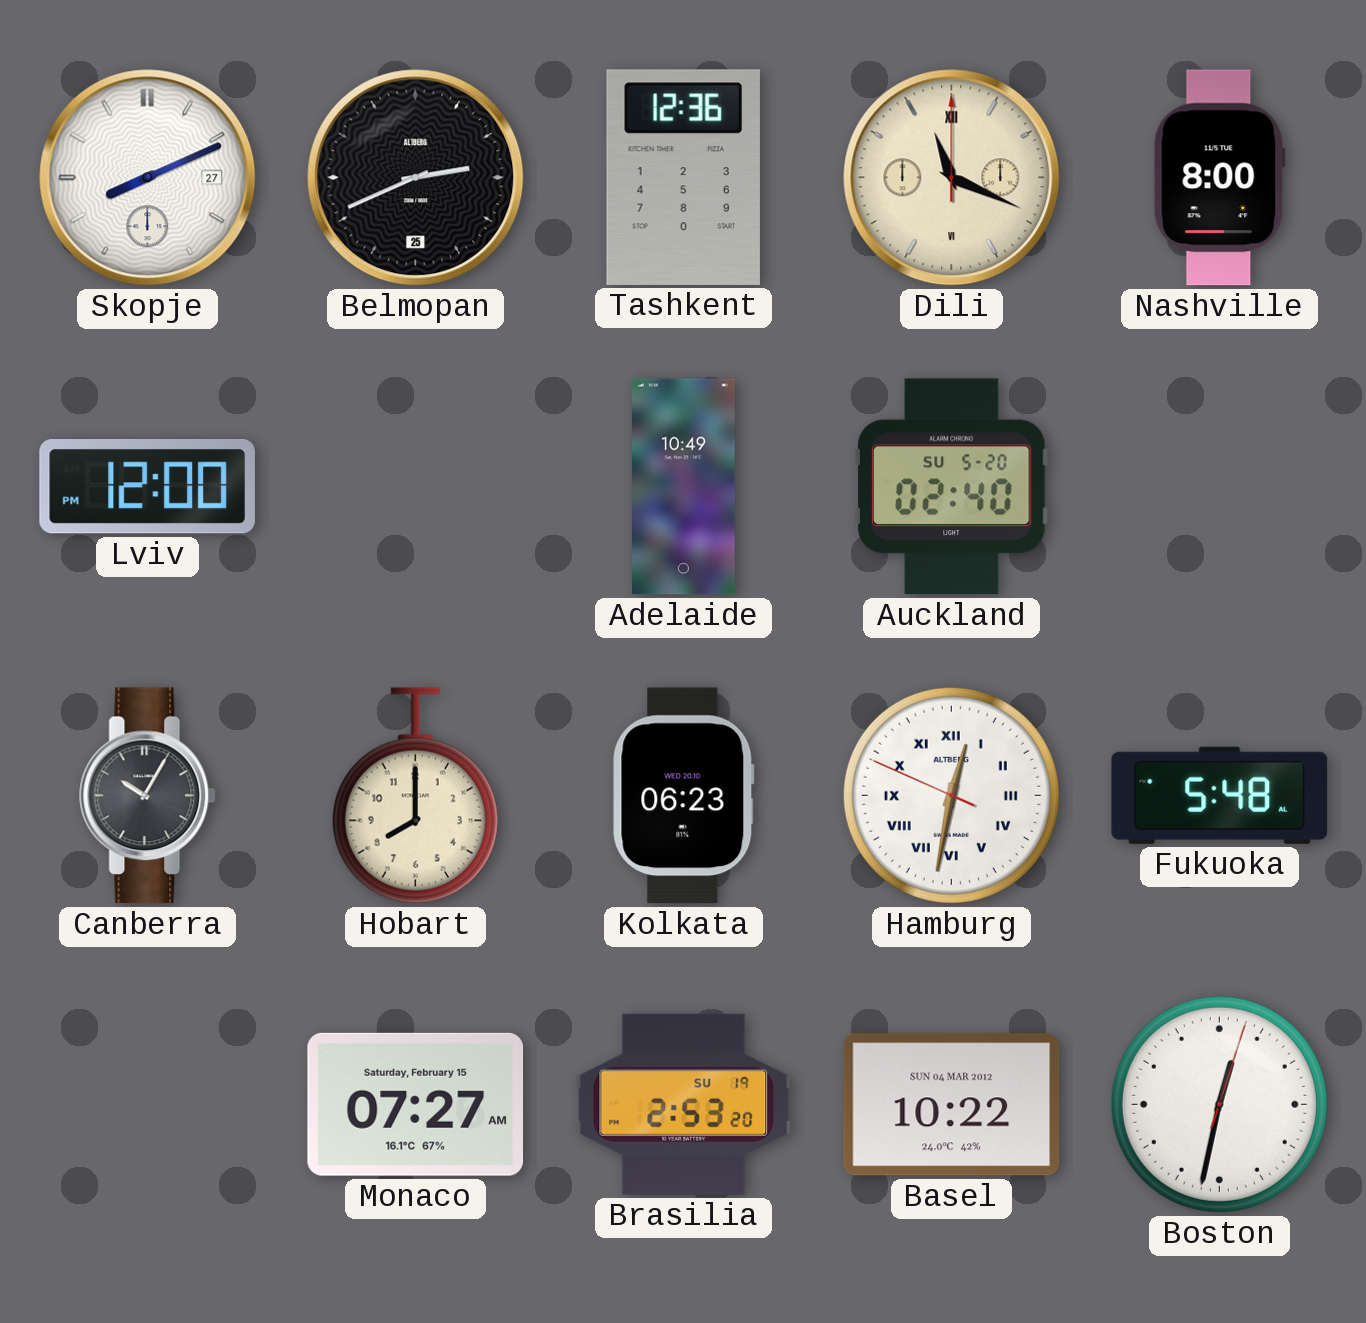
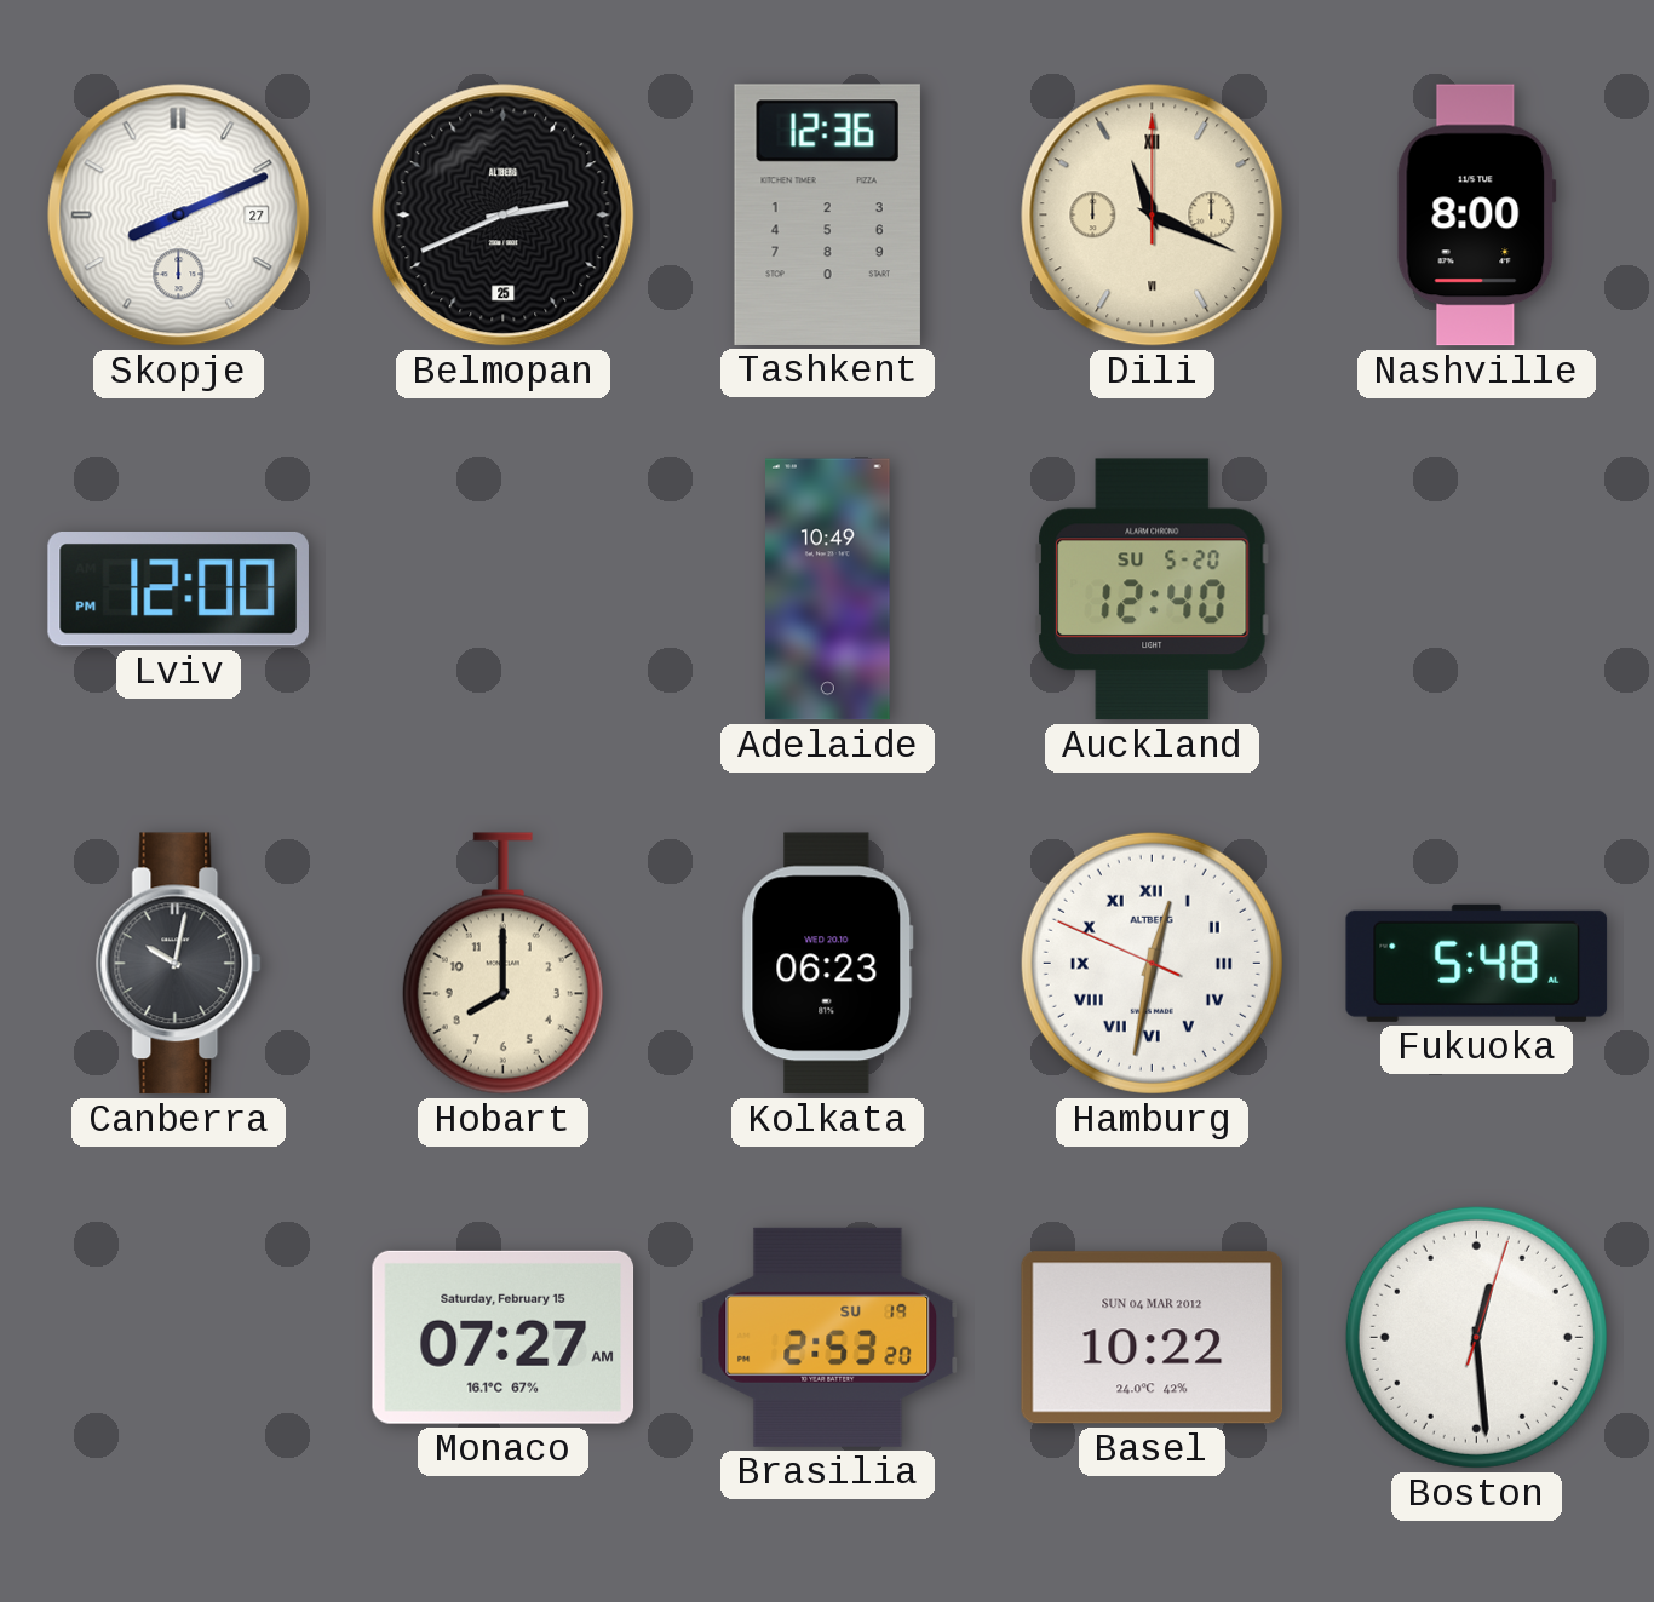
Auckland: 02:40 -> 12:40 (1153, 590)
Canberra: 10:05 -> 10:02 (179, 964)
Boston: 12:32 -> 12:29 (1476, 1337)
